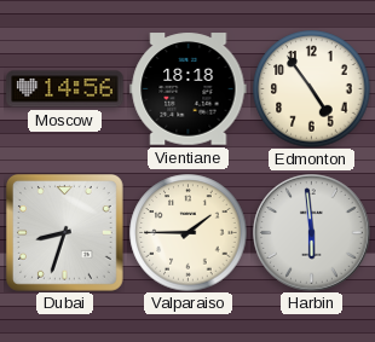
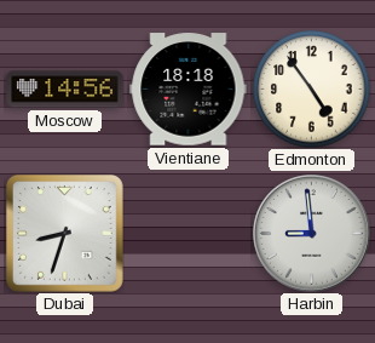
Valparaiso: 1:45 -> none (189, 233)
Harbin: 5:59 -> 8:59 (312, 234)
